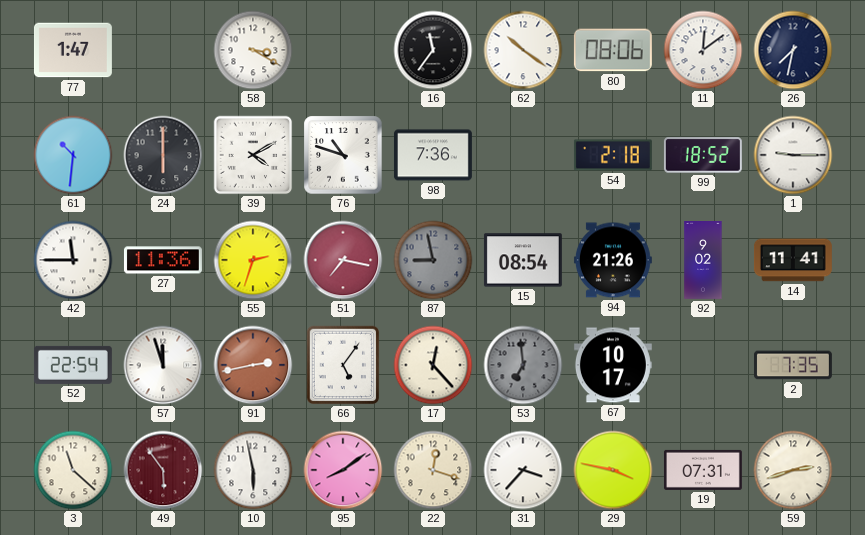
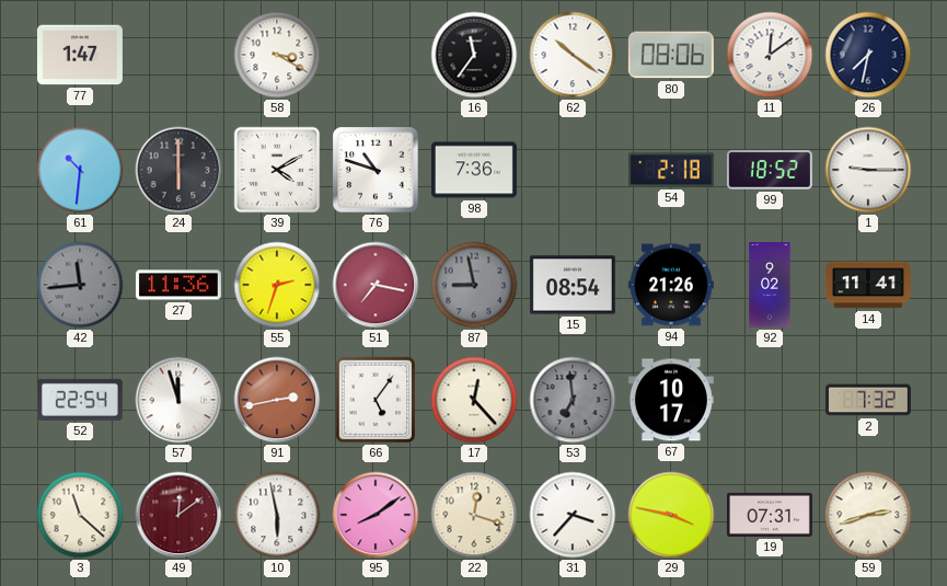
42: 11:45 -> 11:44 (80, 285)
42 dial: white -> grey (80, 285)
2: 7:35 -> 7:32 (868, 400)
49: 5:54 -> 12:09 (178, 515)
